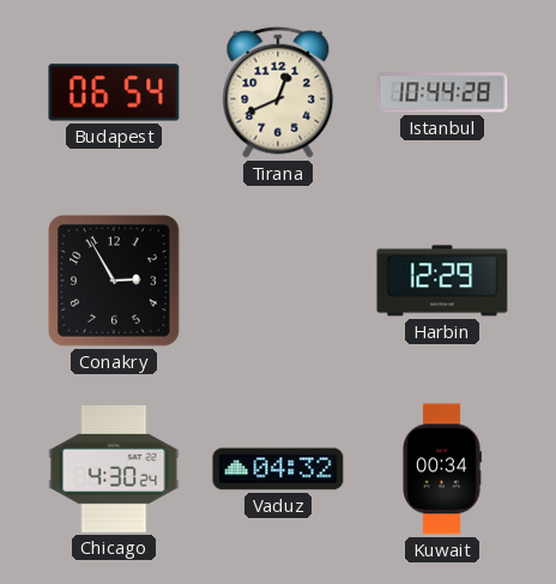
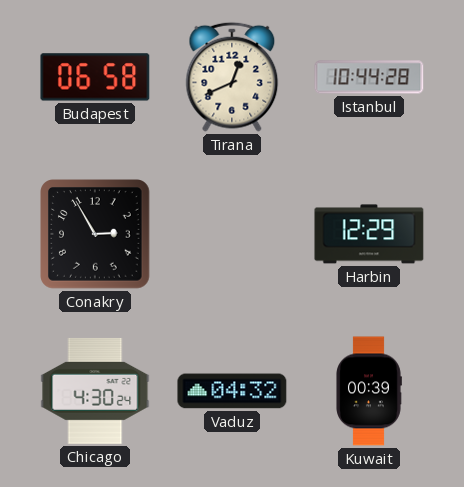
Budapest: 06:54 -> 06:58 (95, 77)
Kuwait: 00:34 -> 00:39 (369, 391)
